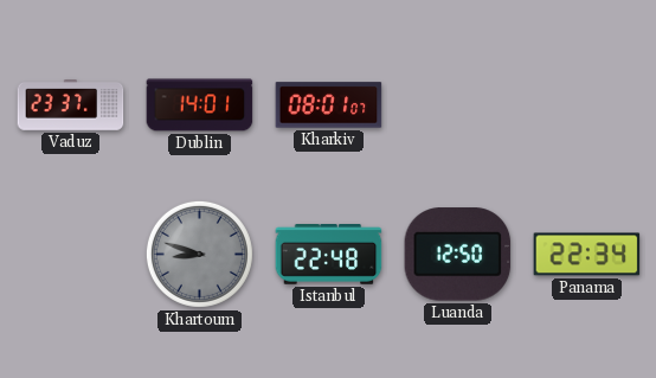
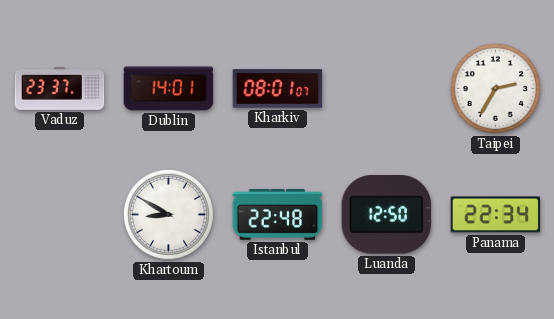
Taipei: none -> 2:35 (495, 88)
Khartoum: 8:48 -> 8:50 (168, 214)
Khartoum dial: grey -> white (168, 214)
